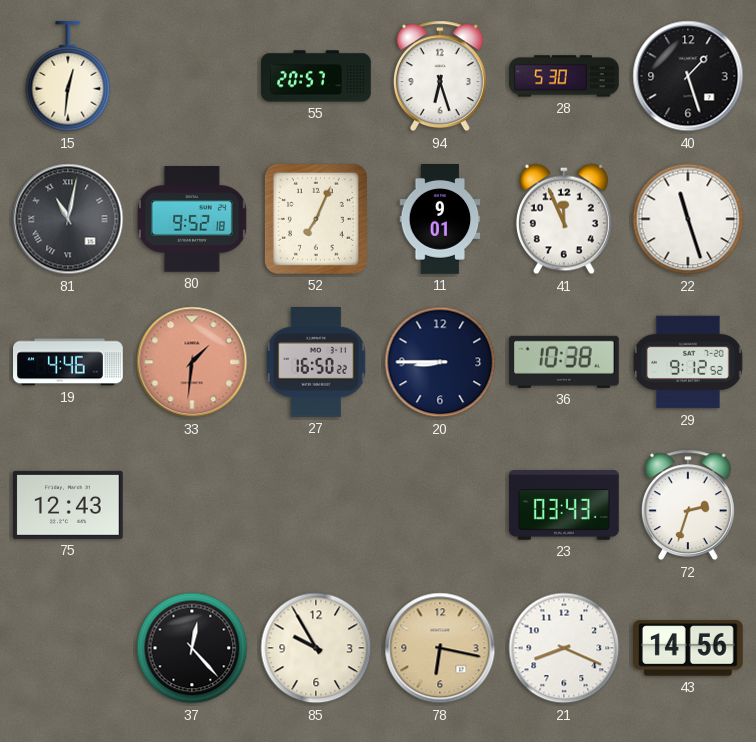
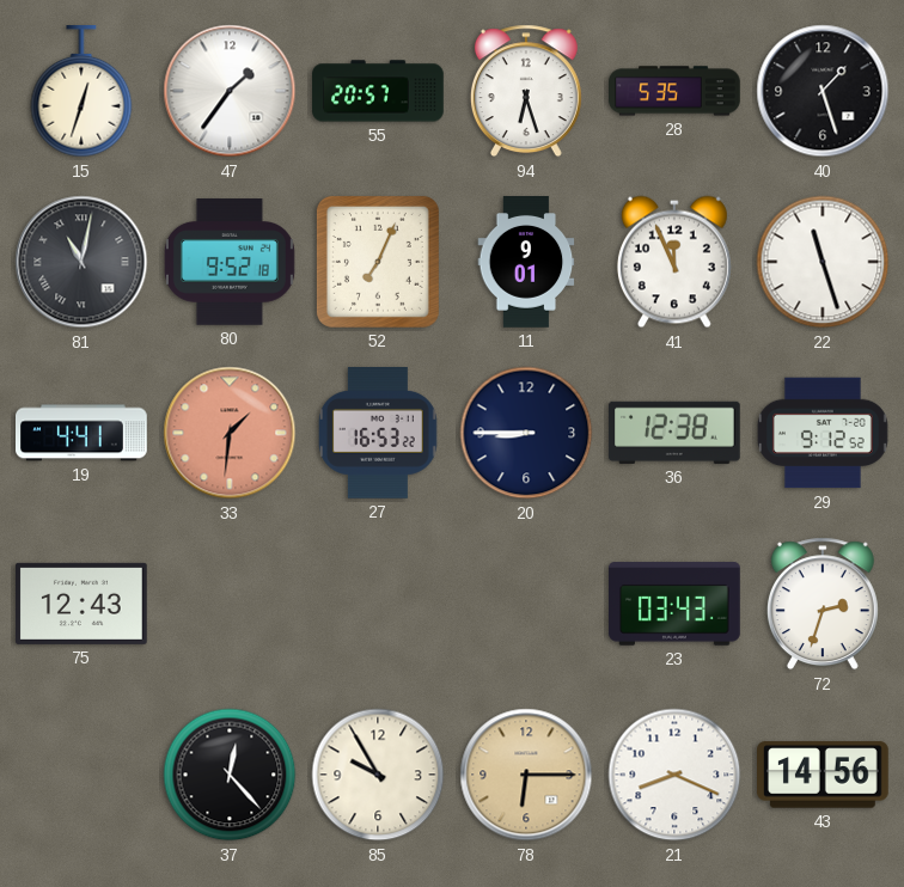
15: 12:31 -> 12:33 (81, 92)
47: none -> 1:36 (230, 91)
28: 5:30 -> 5:35 (676, 91)
19: 4:46 -> 4:41 (83, 433)
27: 16:50 -> 16:53 (379, 434)
36: 10:38 -> 12:38 (674, 433)
78: 6:17 -> 6:15 (526, 775)
